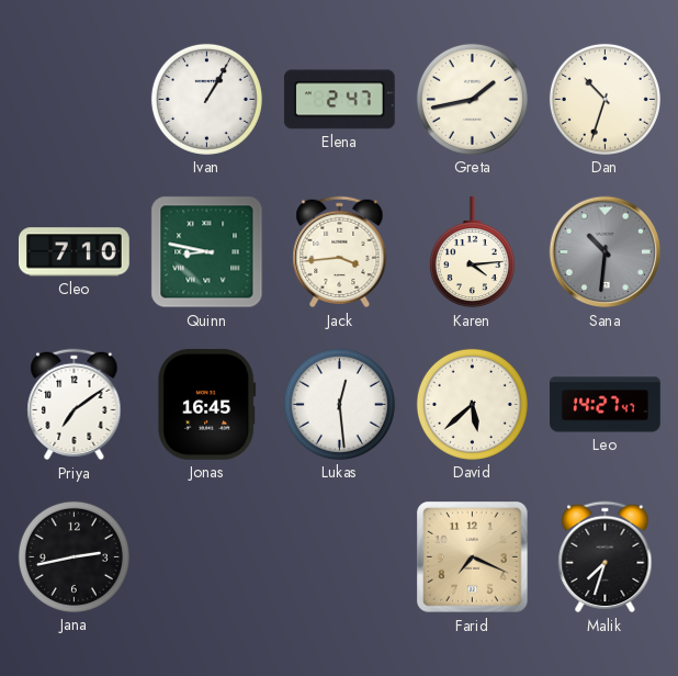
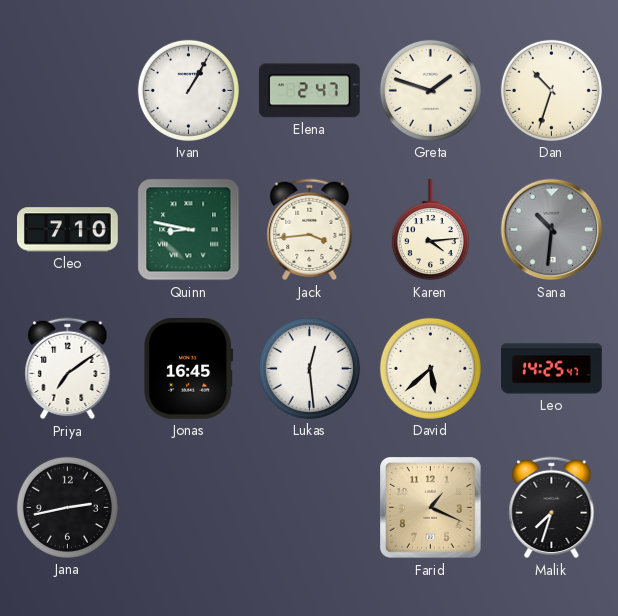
Greta: 1:43 -> 1:48 (430, 90)
Leo: 14:27 -> 14:25 (552, 369)
Farid: 7:19 -> 1:19 (431, 508)
